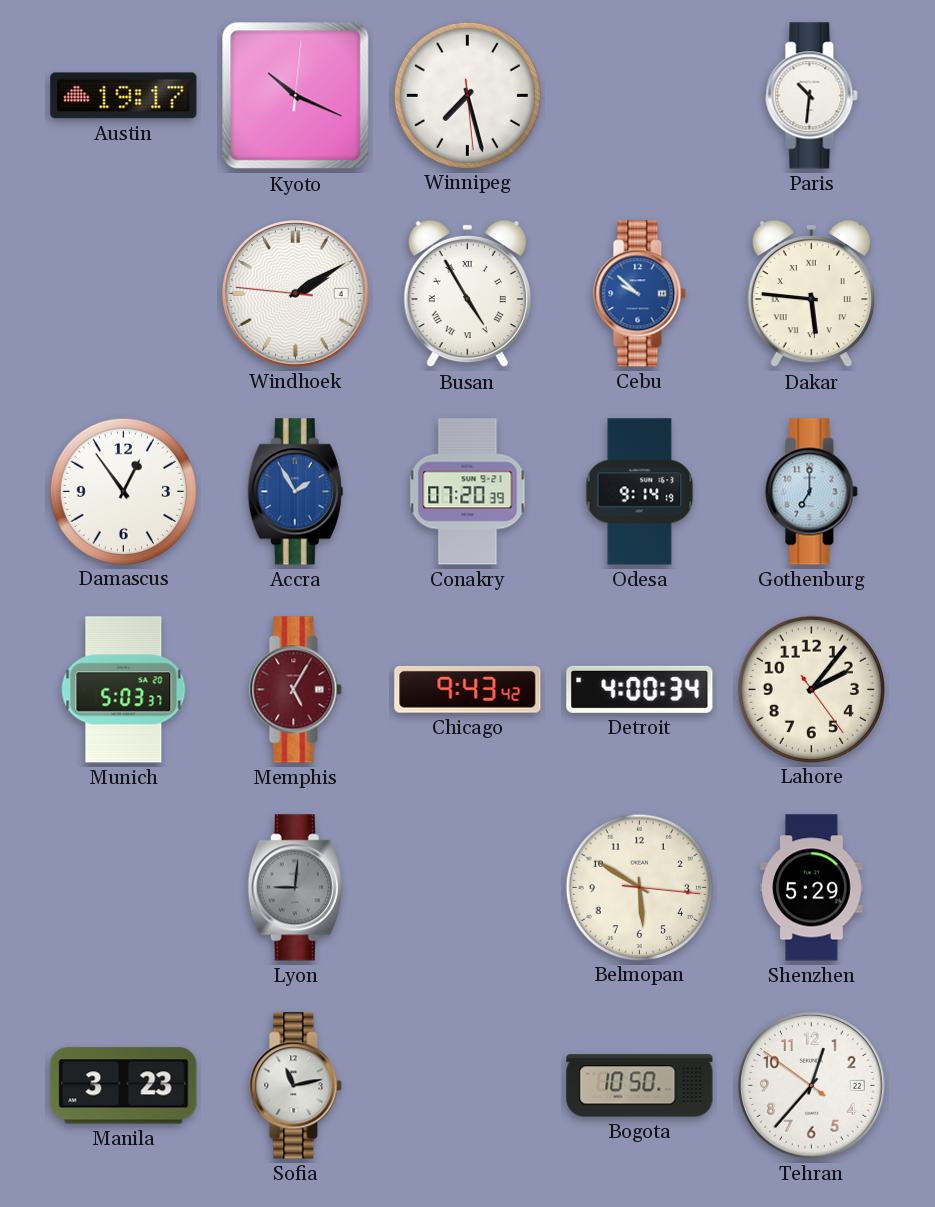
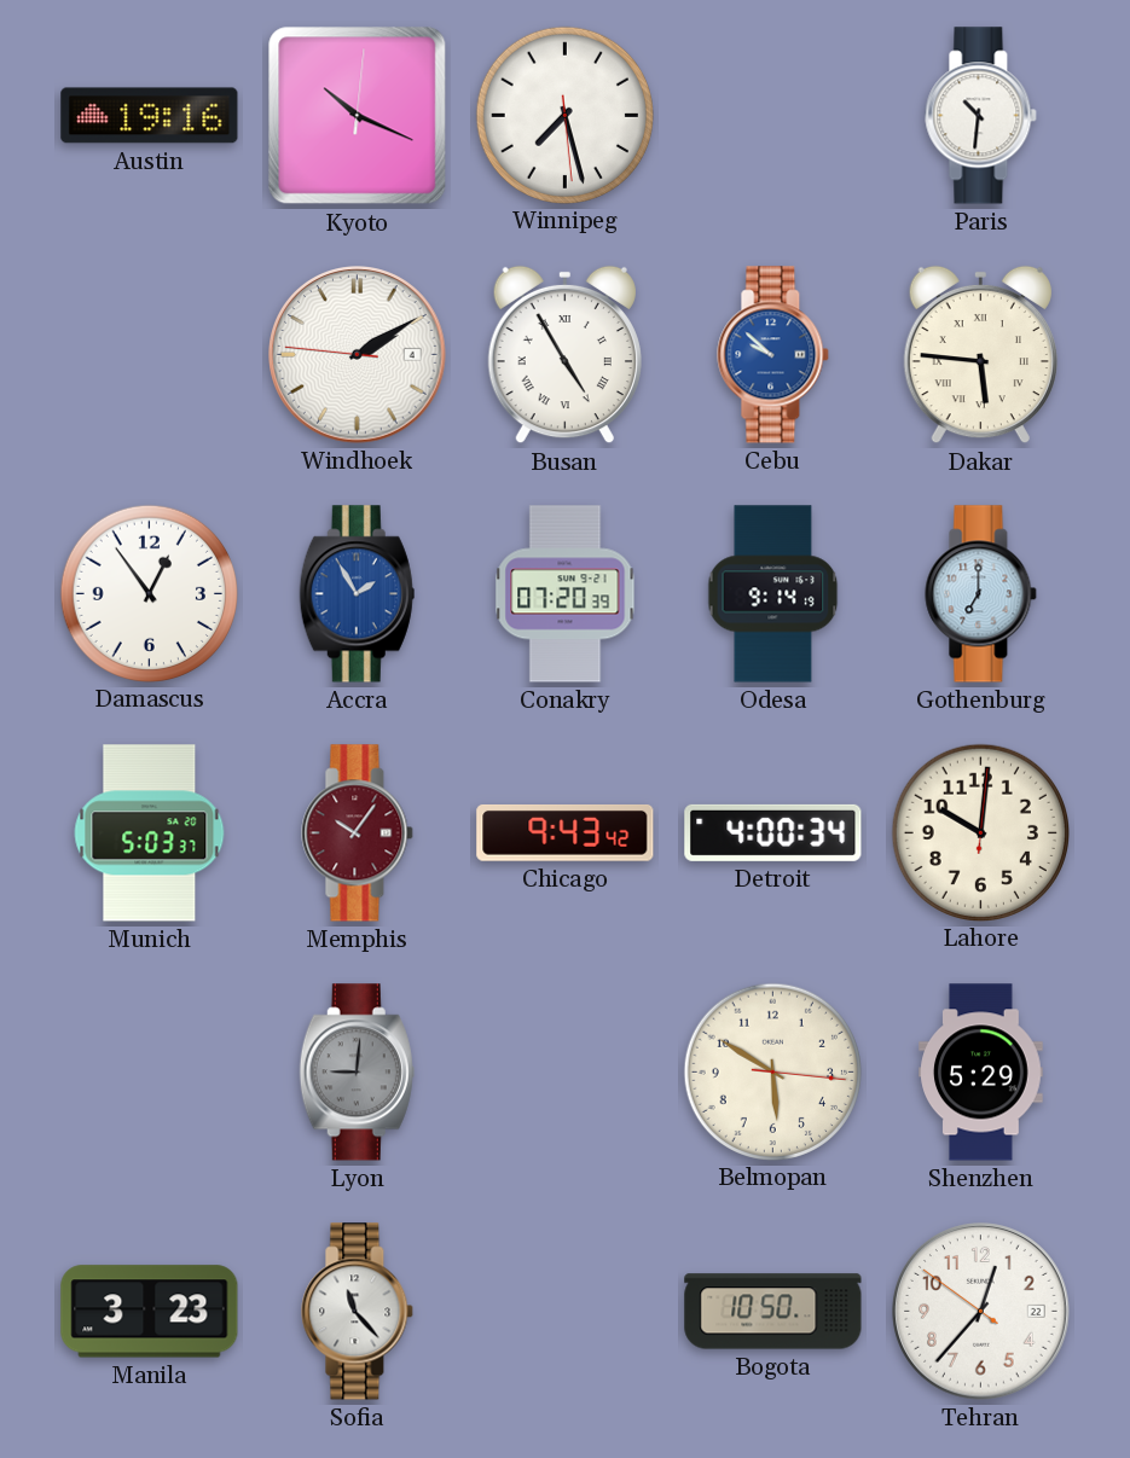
Austin: 19:17 -> 19:16 (150, 116)
Memphis: 5:05 -> 10:06 (358, 833)
Lahore: 2:06 -> 10:01 (980, 832)
Sofia: 11:13 -> 11:23 (358, 1312)
